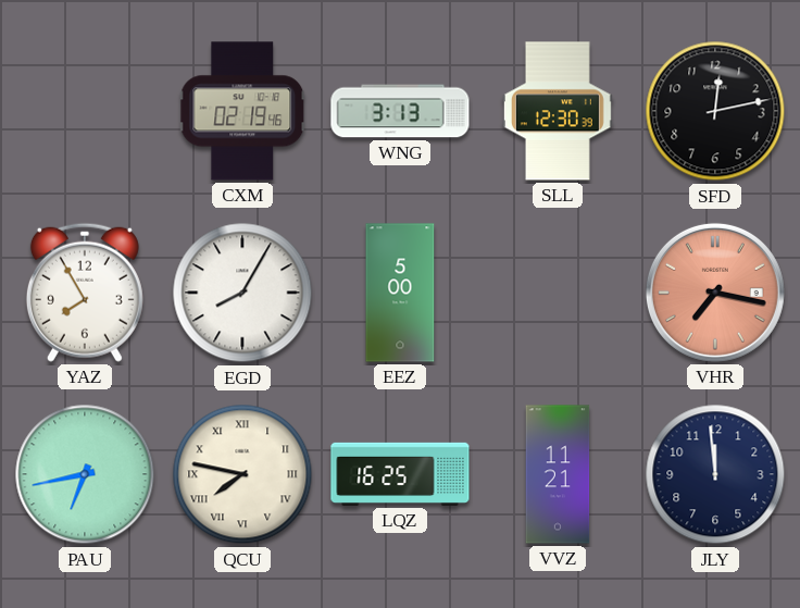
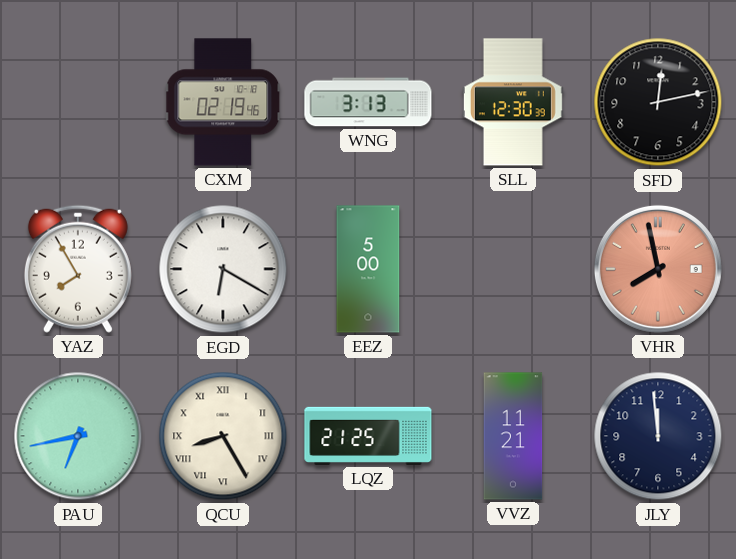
EGD: 8:05 -> 6:20 (223, 269)
VHR: 7:17 -> 7:58 (658, 269)
QCU: 7:47 -> 8:25 (223, 436)
LQZ: 16:25 -> 21:25 (368, 436)
